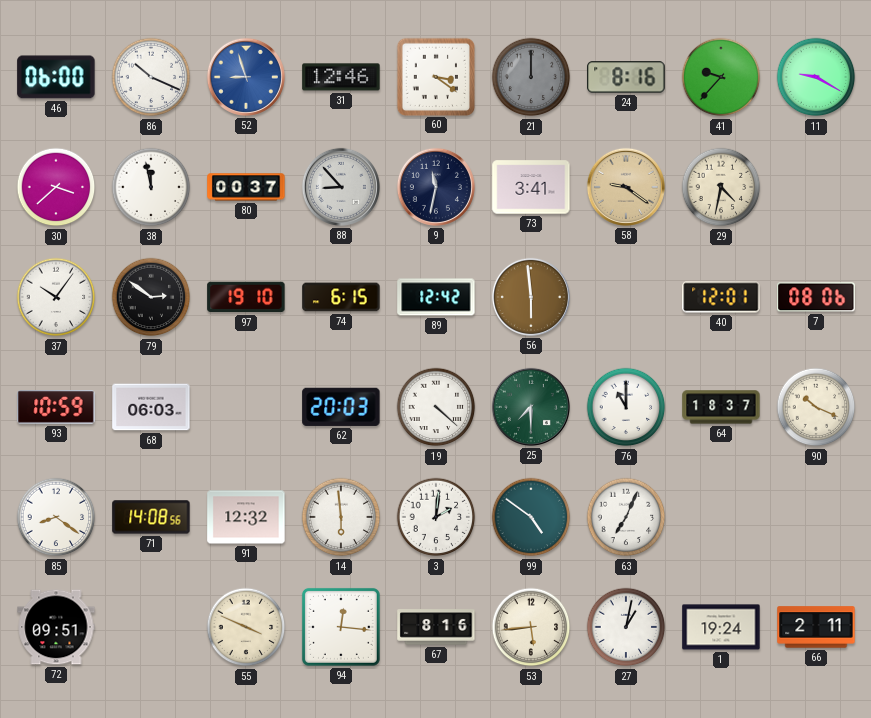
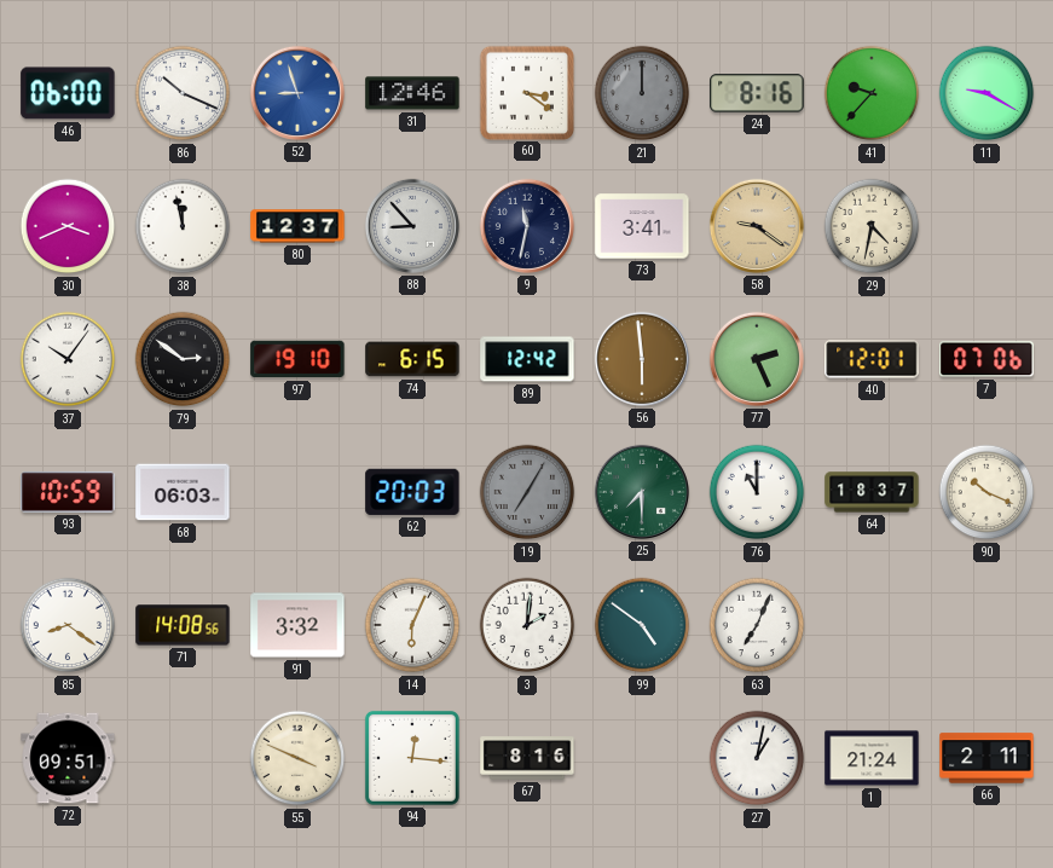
30: 3:38 -> 3:41 (68, 226)
80: 00:37 -> 12:37 (297, 226)
77: none -> 2:26 (757, 359)
7: 08:06 -> 07:06 (987, 359)
19: 4:22 -> 7:05 (527, 492)
19 dial: white -> grey (527, 492)
91: 12:32 -> 3:32 (297, 625)
14: 5:59 -> 6:04 (412, 625)
53: 5:44 -> none (531, 627)
1: 19:24 -> 21:24 (872, 758)
